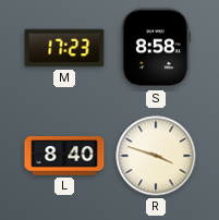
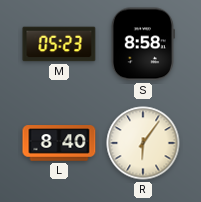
M: 17:23 -> 05:23 (59, 44)
R: 3:48 -> 6:06 (143, 143)
